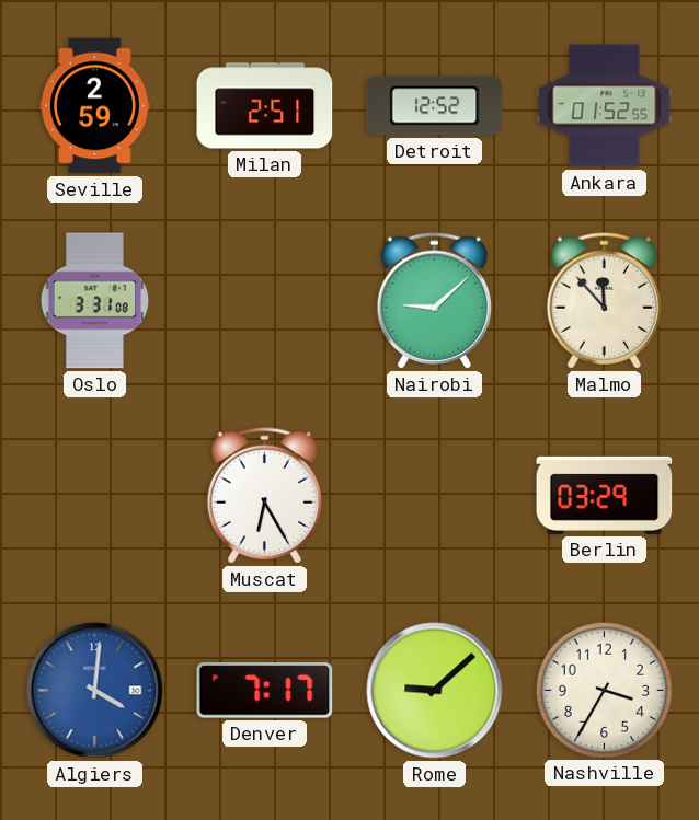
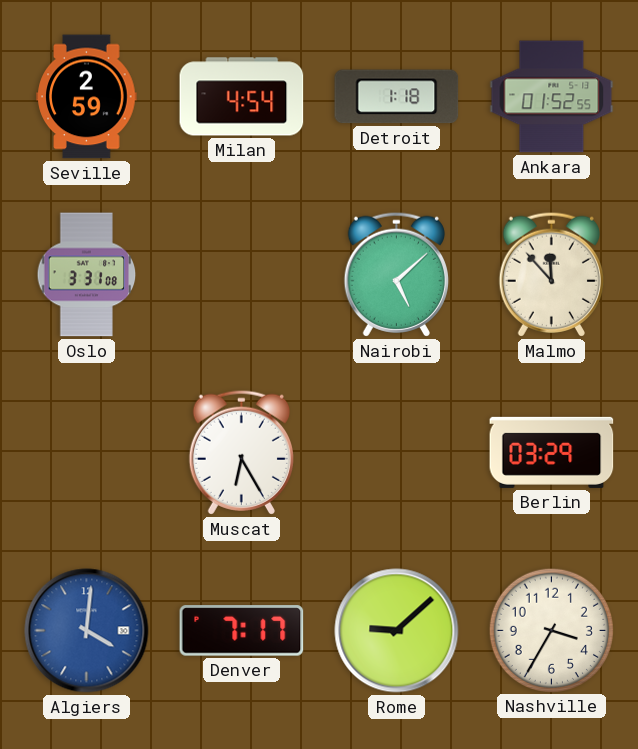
Milan: 2:51 -> 4:54 (242, 97)
Detroit: 12:52 -> 1:18 (397, 97)
Nairobi: 9:08 -> 5:08 (396, 274)
